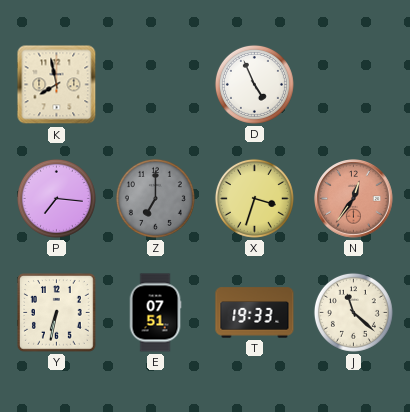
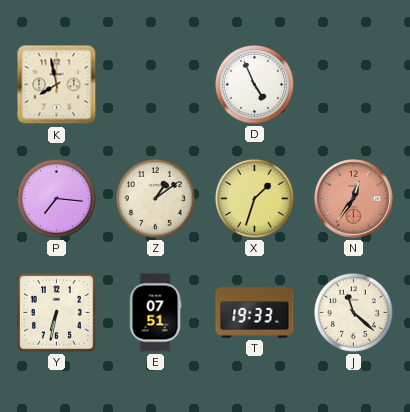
Z: 7:00 -> 1:09 (155, 198)
Z dial: grey -> cream (155, 198)
X: 3:33 -> 1:33 (254, 198)
